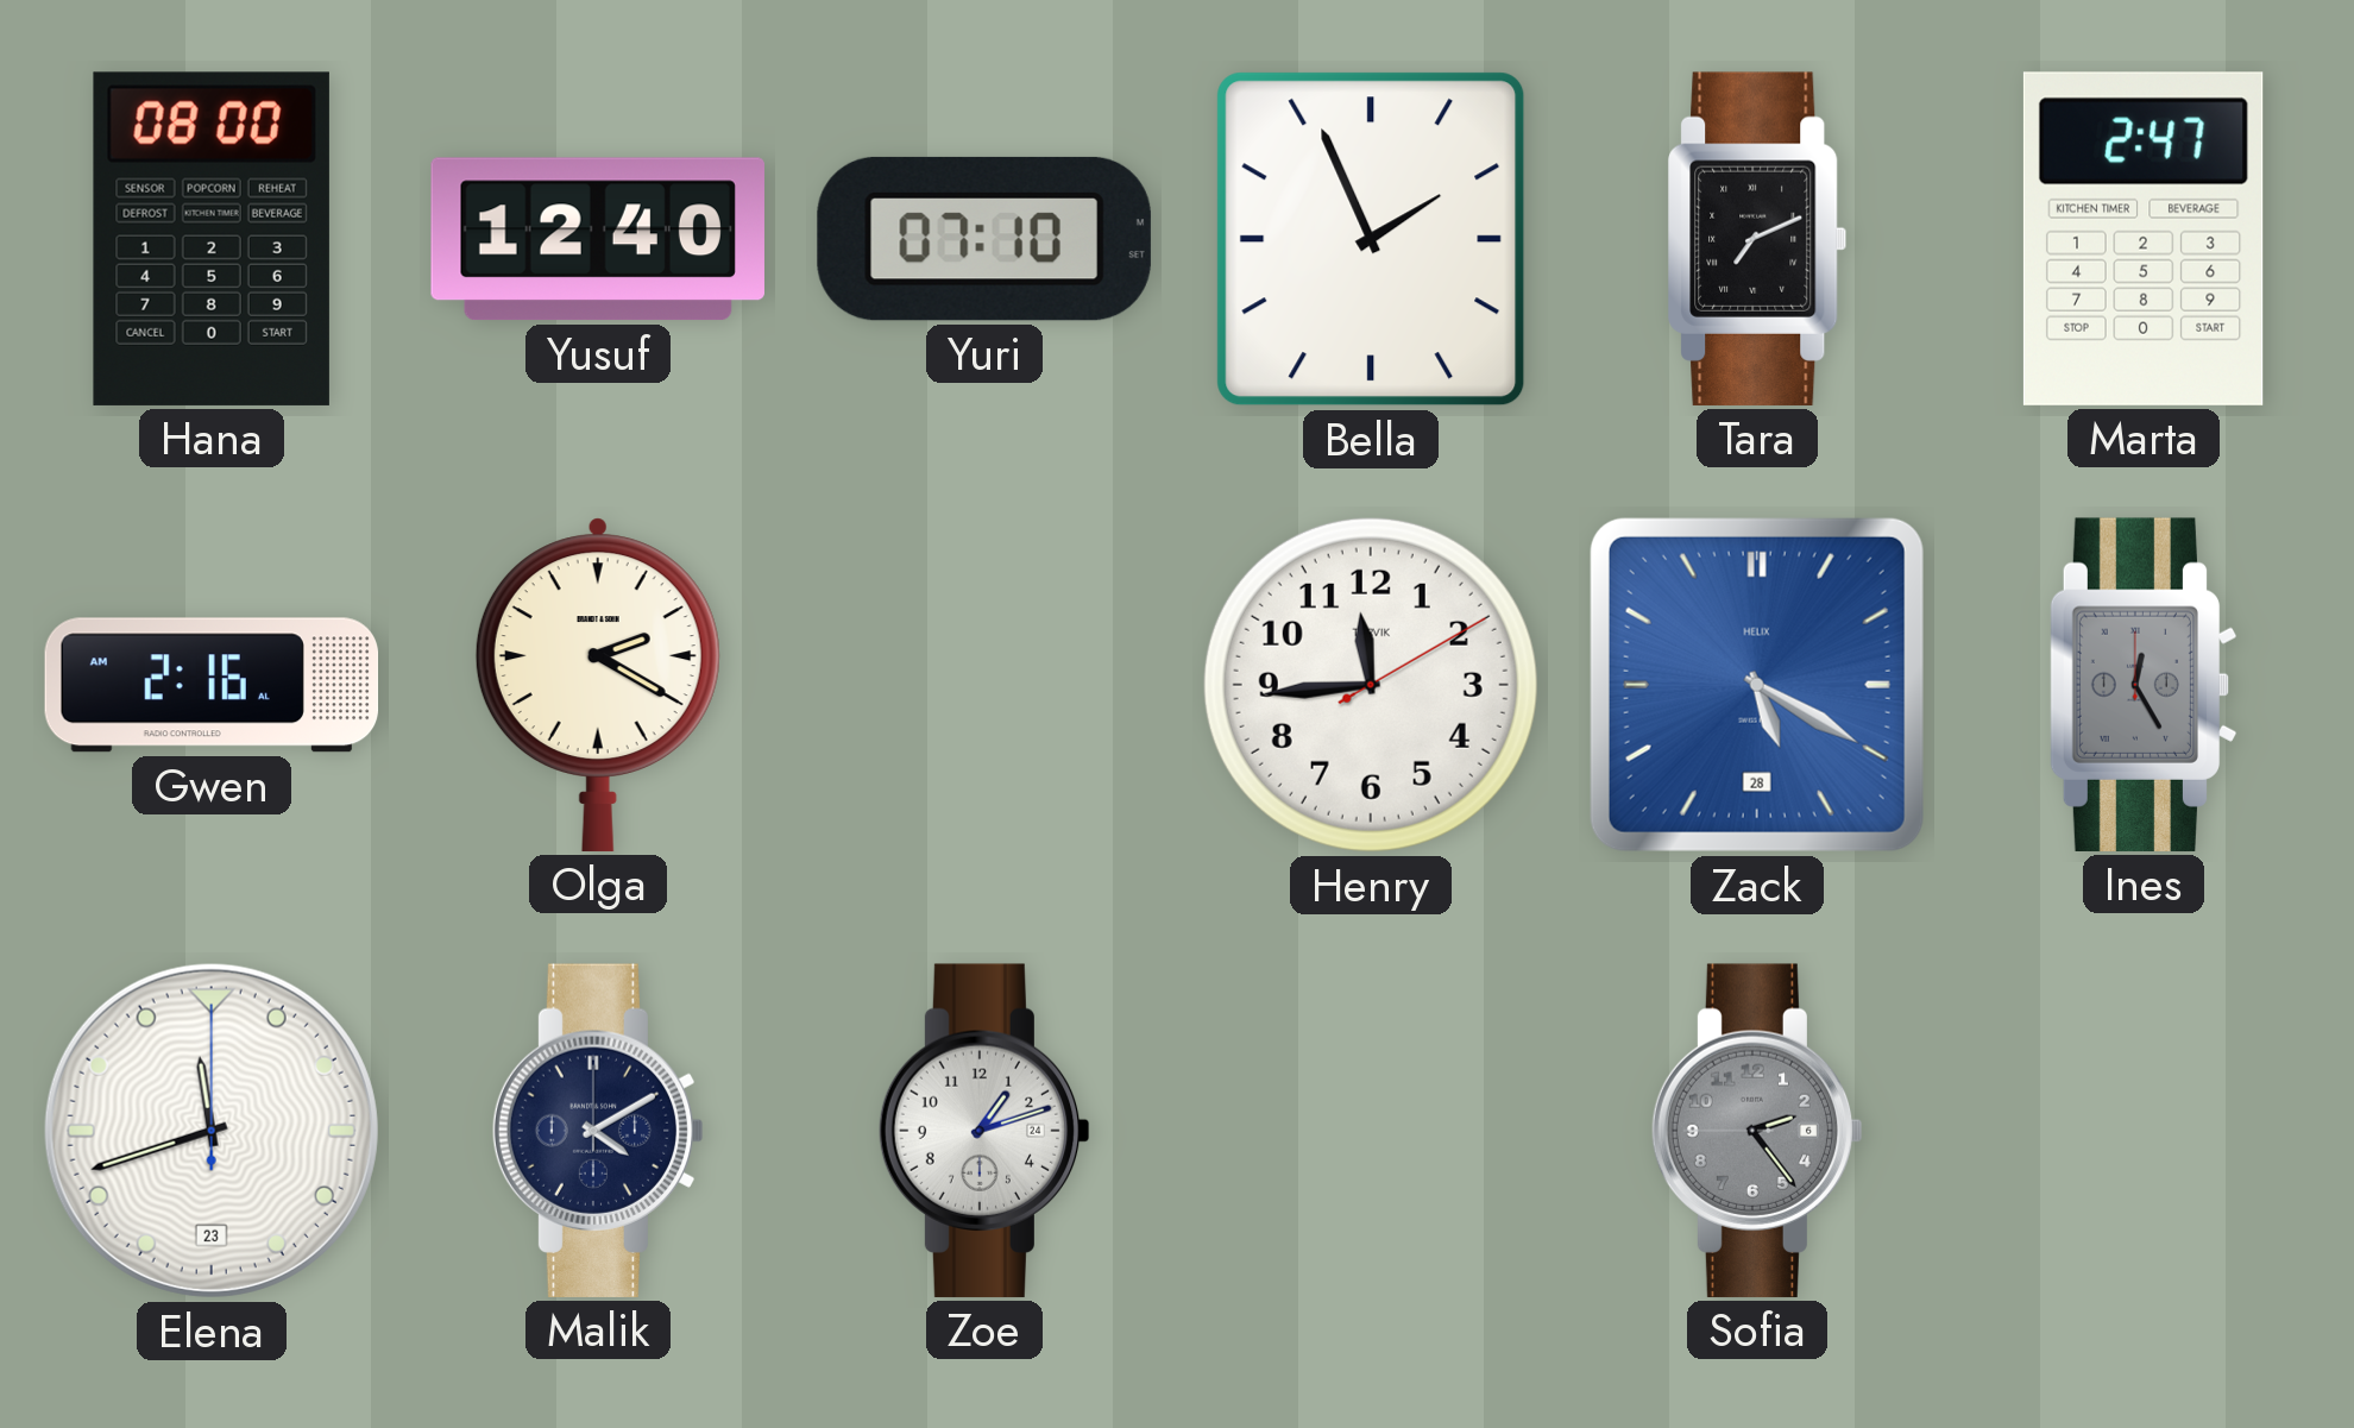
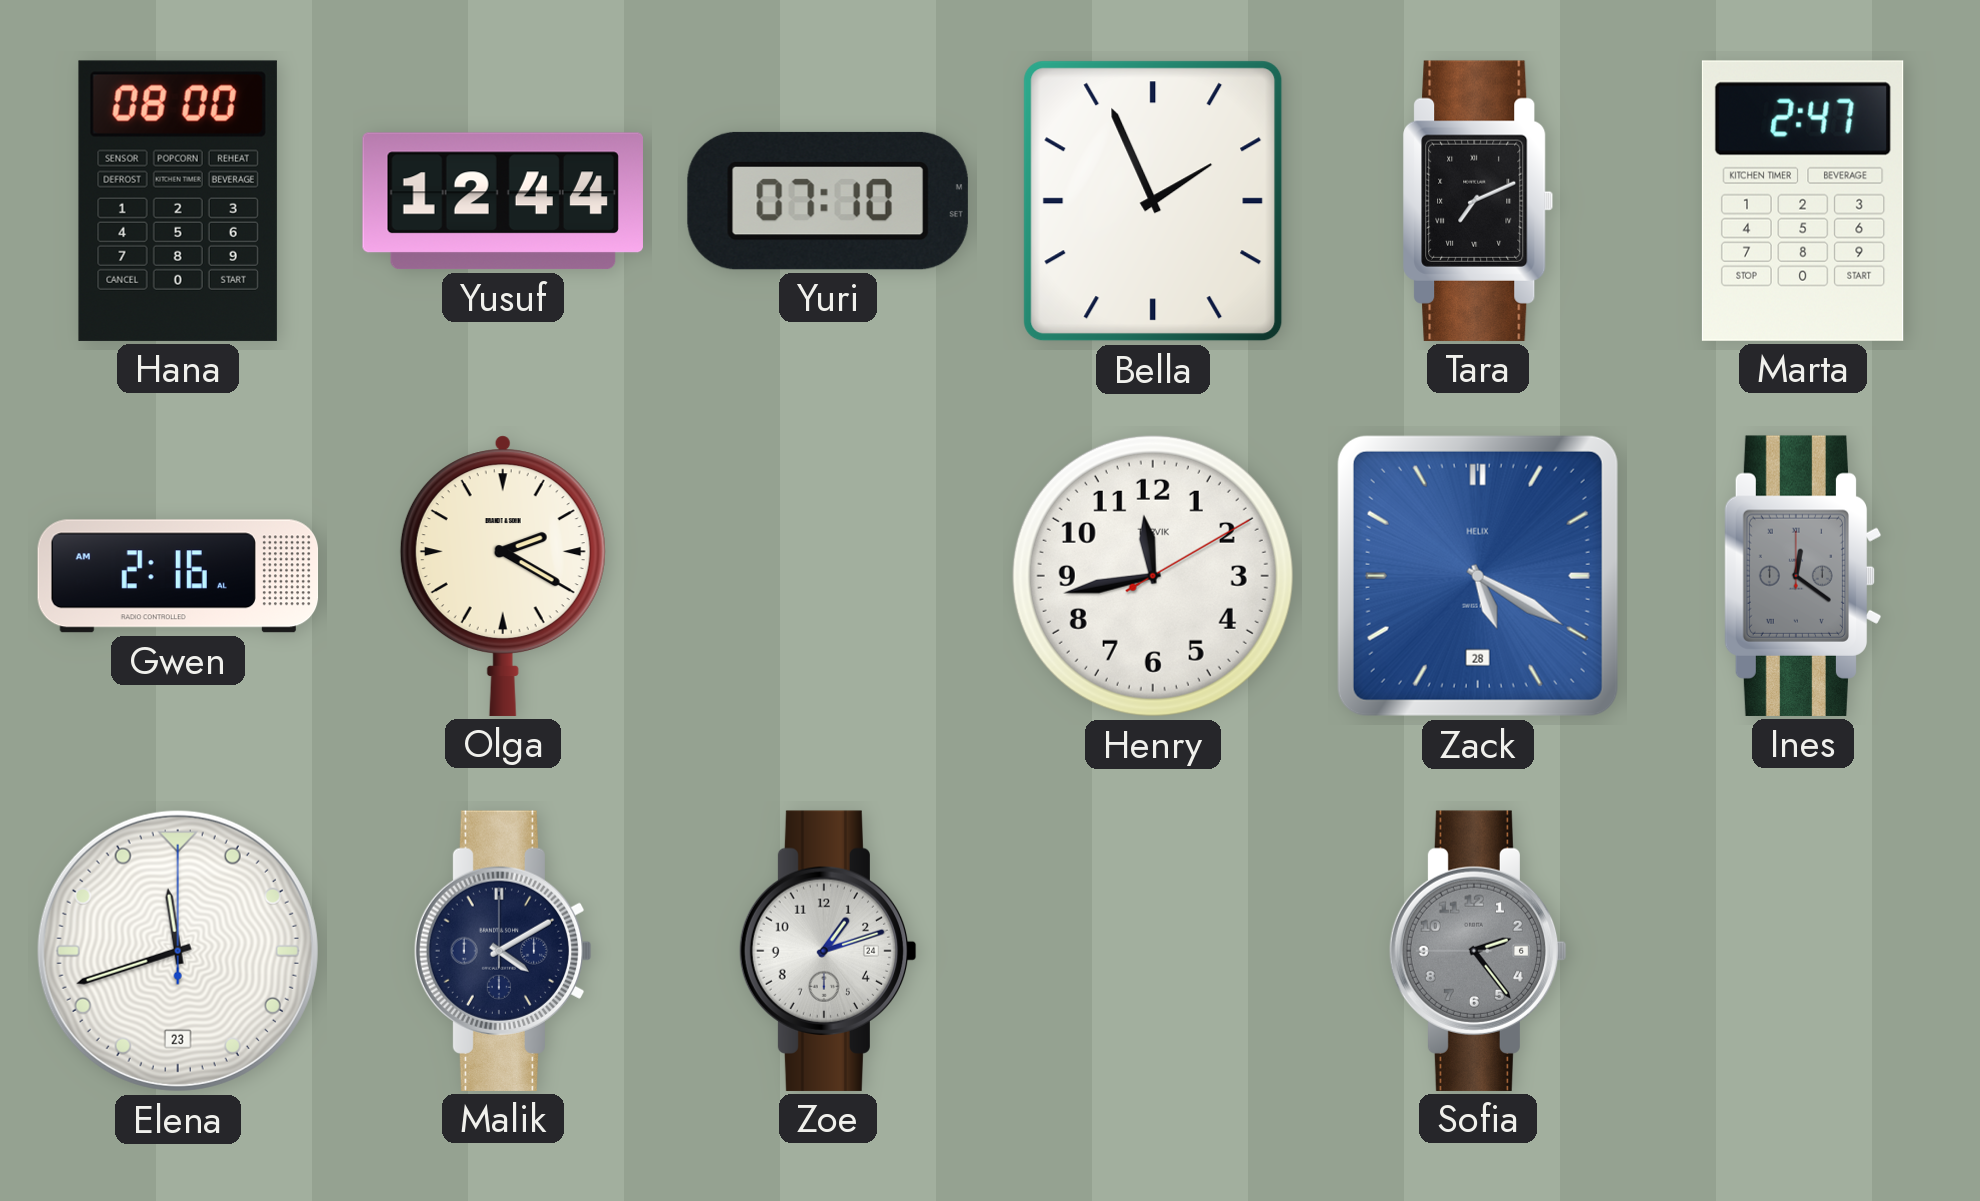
Yusuf: 12:40 -> 12:44 (503, 201)
Henry: 11:44 -> 11:43 (1153, 576)
Ines: 12:25 -> 12:21 (1803, 576)
